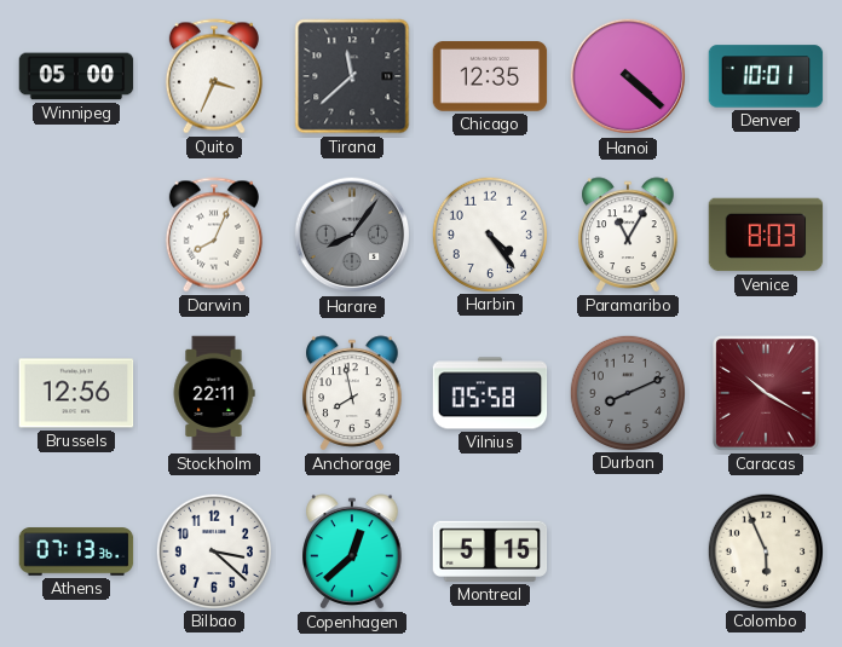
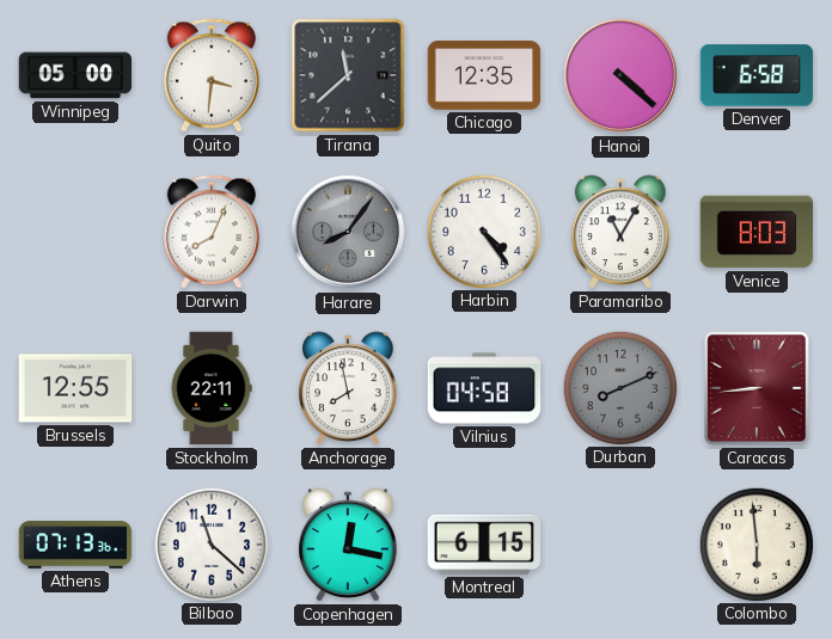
Quito: 3:34 -> 3:31 (212, 75)
Denver: 10:01 -> 6:58 (757, 75)
Brussels: 12:56 -> 12:55 (75, 388)
Vilnius: 05:58 -> 04:58 (484, 388)
Caracas: 10:20 -> 8:44 (757, 388)
Bilbao: 3:22 -> 11:22 (210, 543)
Copenhagen: 12:38 -> 12:17 (348, 545)
Montreal: 5:15 -> 6:15 (484, 545)
Colombo: 5:56 -> 5:59 (755, 543)
